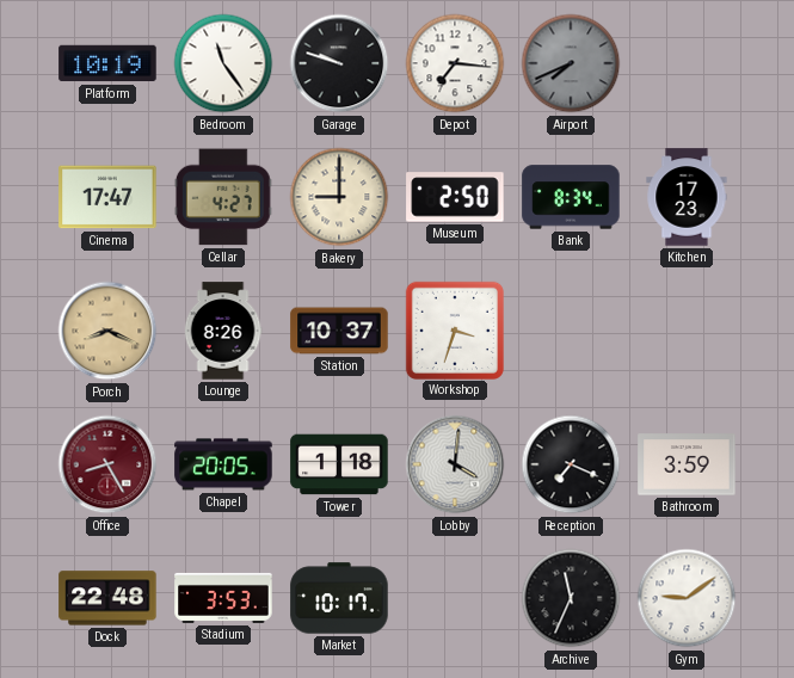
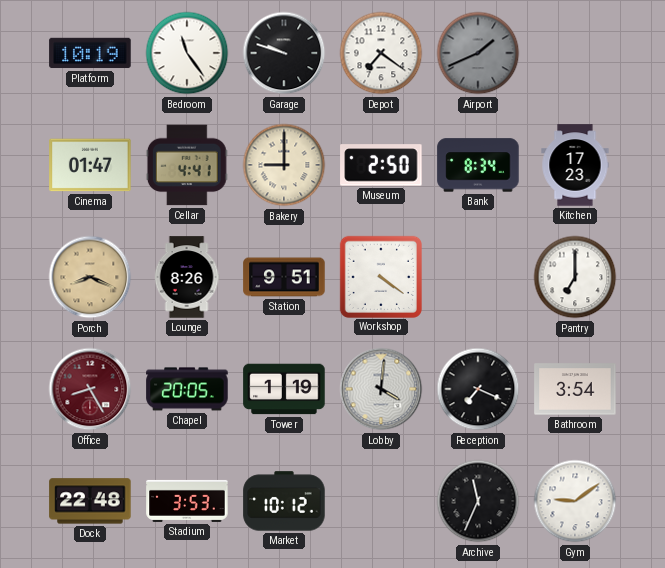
Depot: 7:16 -> 7:21 (381, 53)
Airport: 7:41 -> 1:41 (478, 53)
Cinema: 17:47 -> 01:47 (90, 165)
Cellar: 4:27 -> 4:41 (187, 165)
Station: 10:37 -> 9:51 (284, 277)
Workshop: 3:33 -> 4:21 (380, 276)
Pantry: none -> 7:00 (575, 277)
Tower: 1:18 -> 1:19 (284, 389)
Bathroom: 3:59 -> 3:54 (575, 389)
Market: 10:17 -> 10:12 (284, 501)
